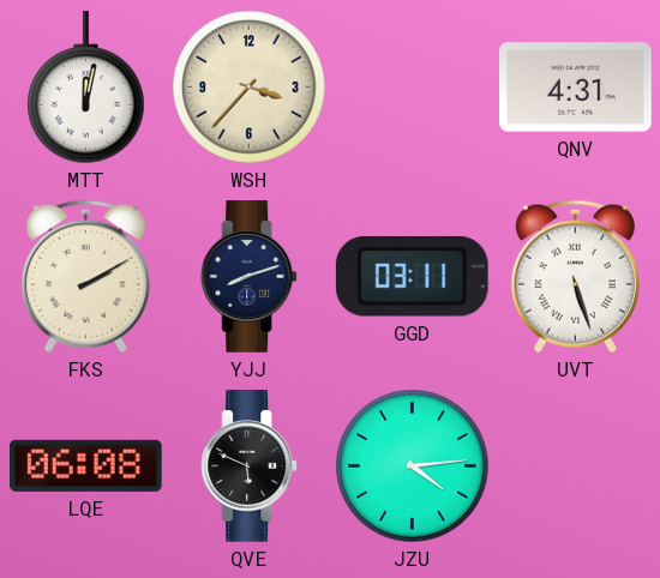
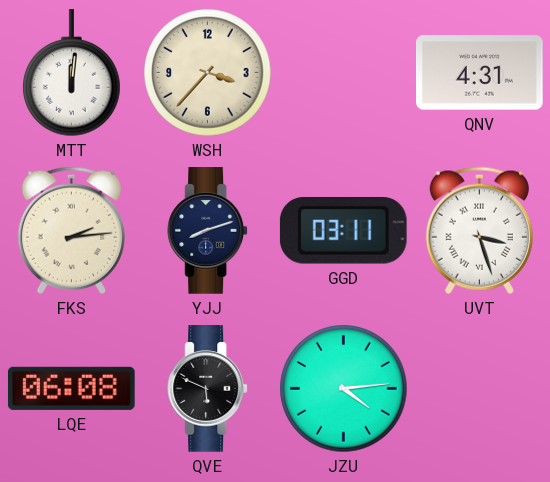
MTT: 12:02 -> 12:01 (72, 73)
FKS: 2:10 -> 2:14 (71, 230)
UVT: 5:27 -> 3:27 (479, 230)
